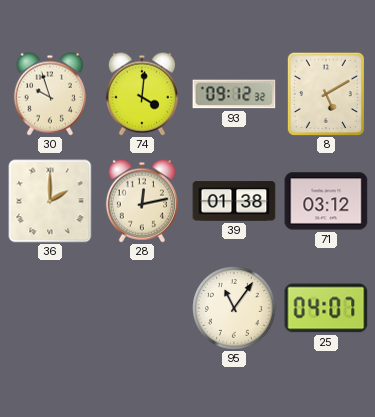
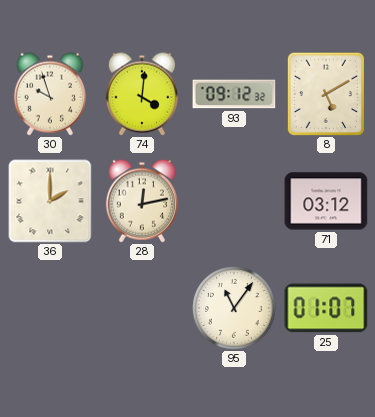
39: 01:38 -> none (234, 201)
25: 04:07 -> 01:07 (326, 308)
